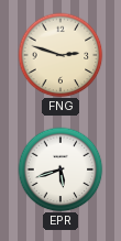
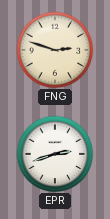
EPR: 5:42 -> 2:42 (55, 154)
